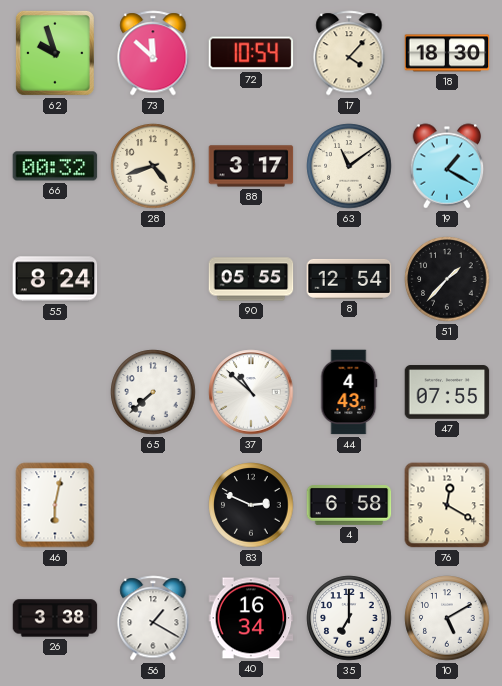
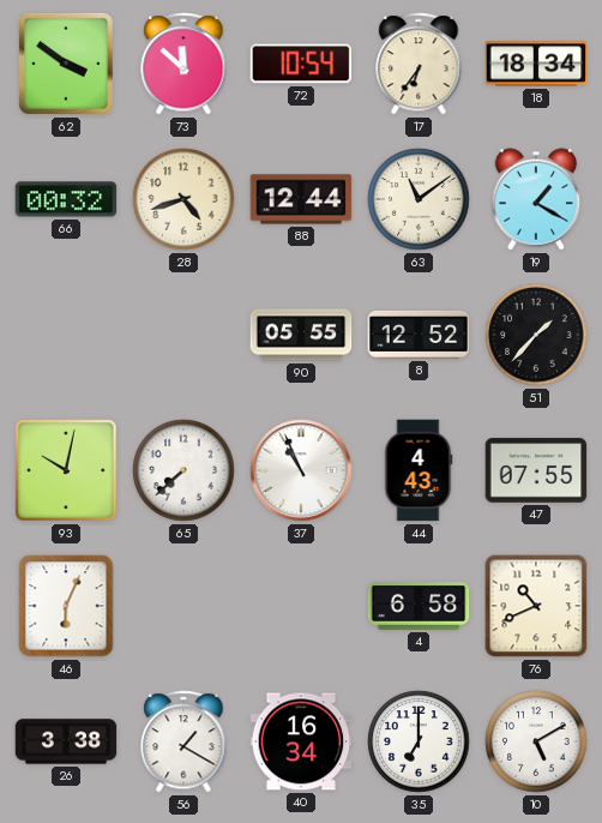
62: 9:57 -> 3:51 (66, 64)
17: 4:07 -> 6:36 (419, 64)
18: 18:30 -> 18:34 (536, 64)
88: 3:17 -> 12:44 (301, 199)
55: 8:24 -> none (55, 279)
8: 12:54 -> 12:52 (419, 335)
93: none -> 10:02 (66, 470)
37: 10:52 -> 10:56 (301, 470)
46: 6:02 -> 6:04 (66, 606)
83: 2:49 -> none (251, 505)
76: 12:20 -> 10:41 (536, 606)
